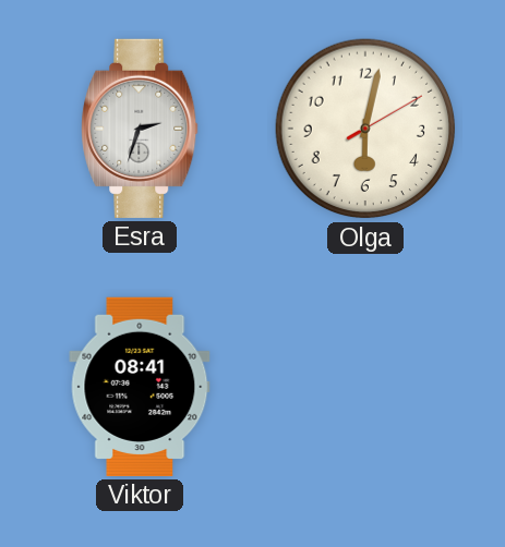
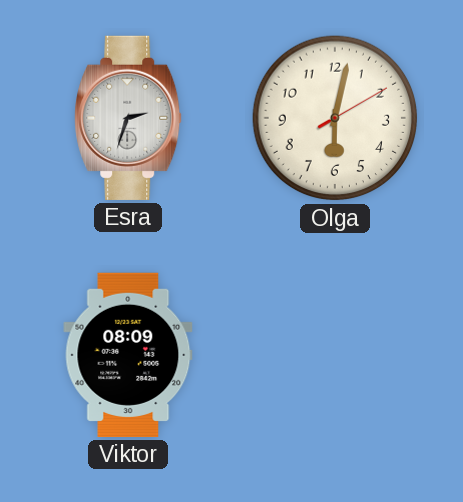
Viktor: 08:41 -> 08:09 (128, 355)
